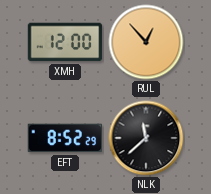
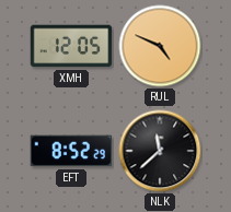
XMH: 12:00 -> 12:05 (71, 46)
RUL: 12:53 -> 4:49 (160, 46)
